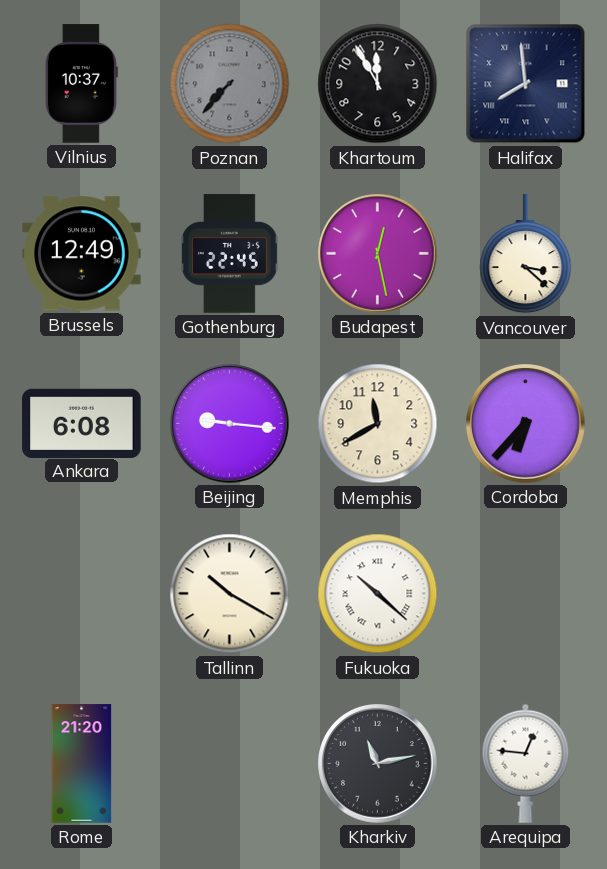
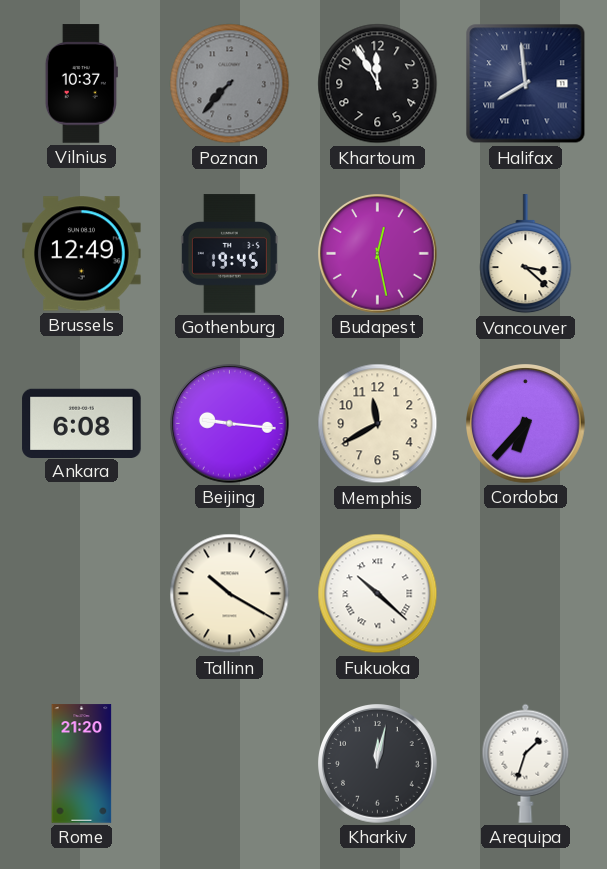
Gothenburg: 22:45 -> 19:45 (229, 254)
Kharkiv: 11:13 -> 12:02 (378, 764)
Arequipa: 12:46 -> 1:33 (526, 763)
